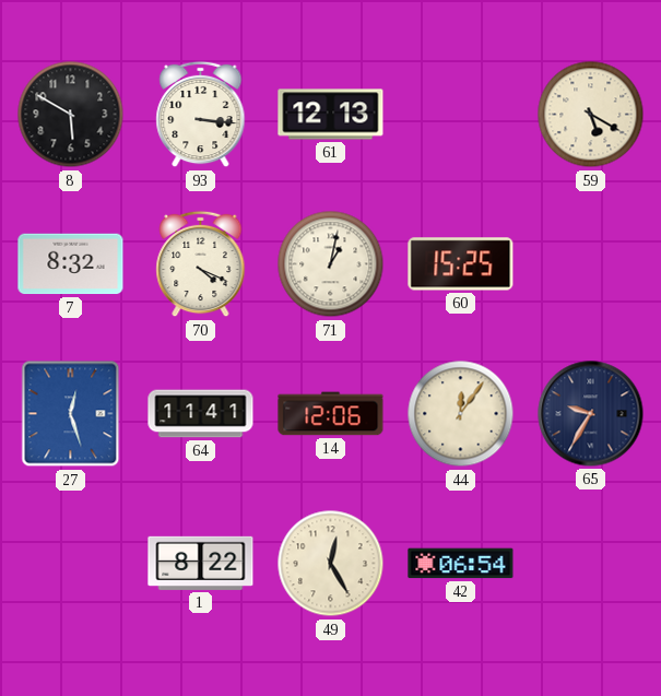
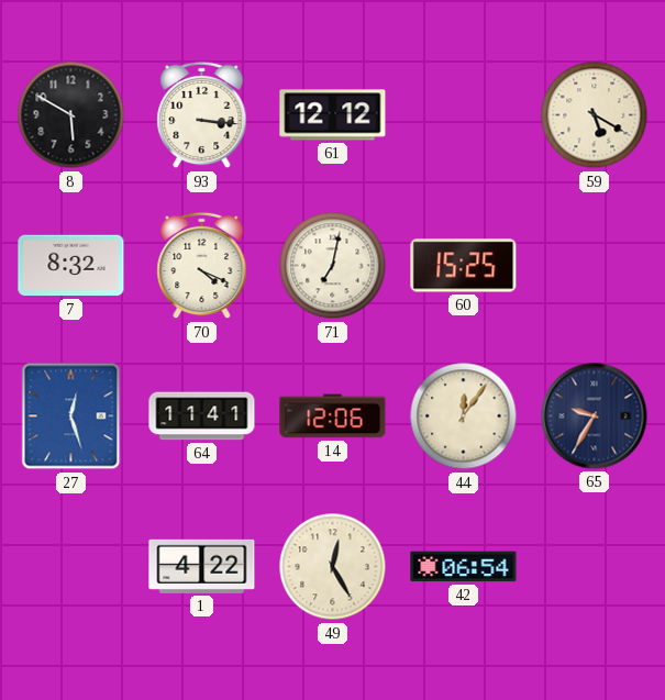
61: 12:13 -> 12:12 (333, 115)
71: 1:02 -> 7:02 (333, 266)
1: 8:22 -> 4:22 (202, 566)
